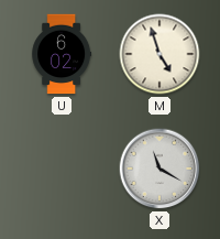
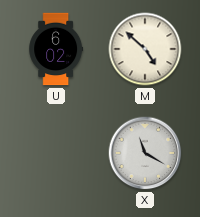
M: 4:57 -> 4:52 (145, 49)
